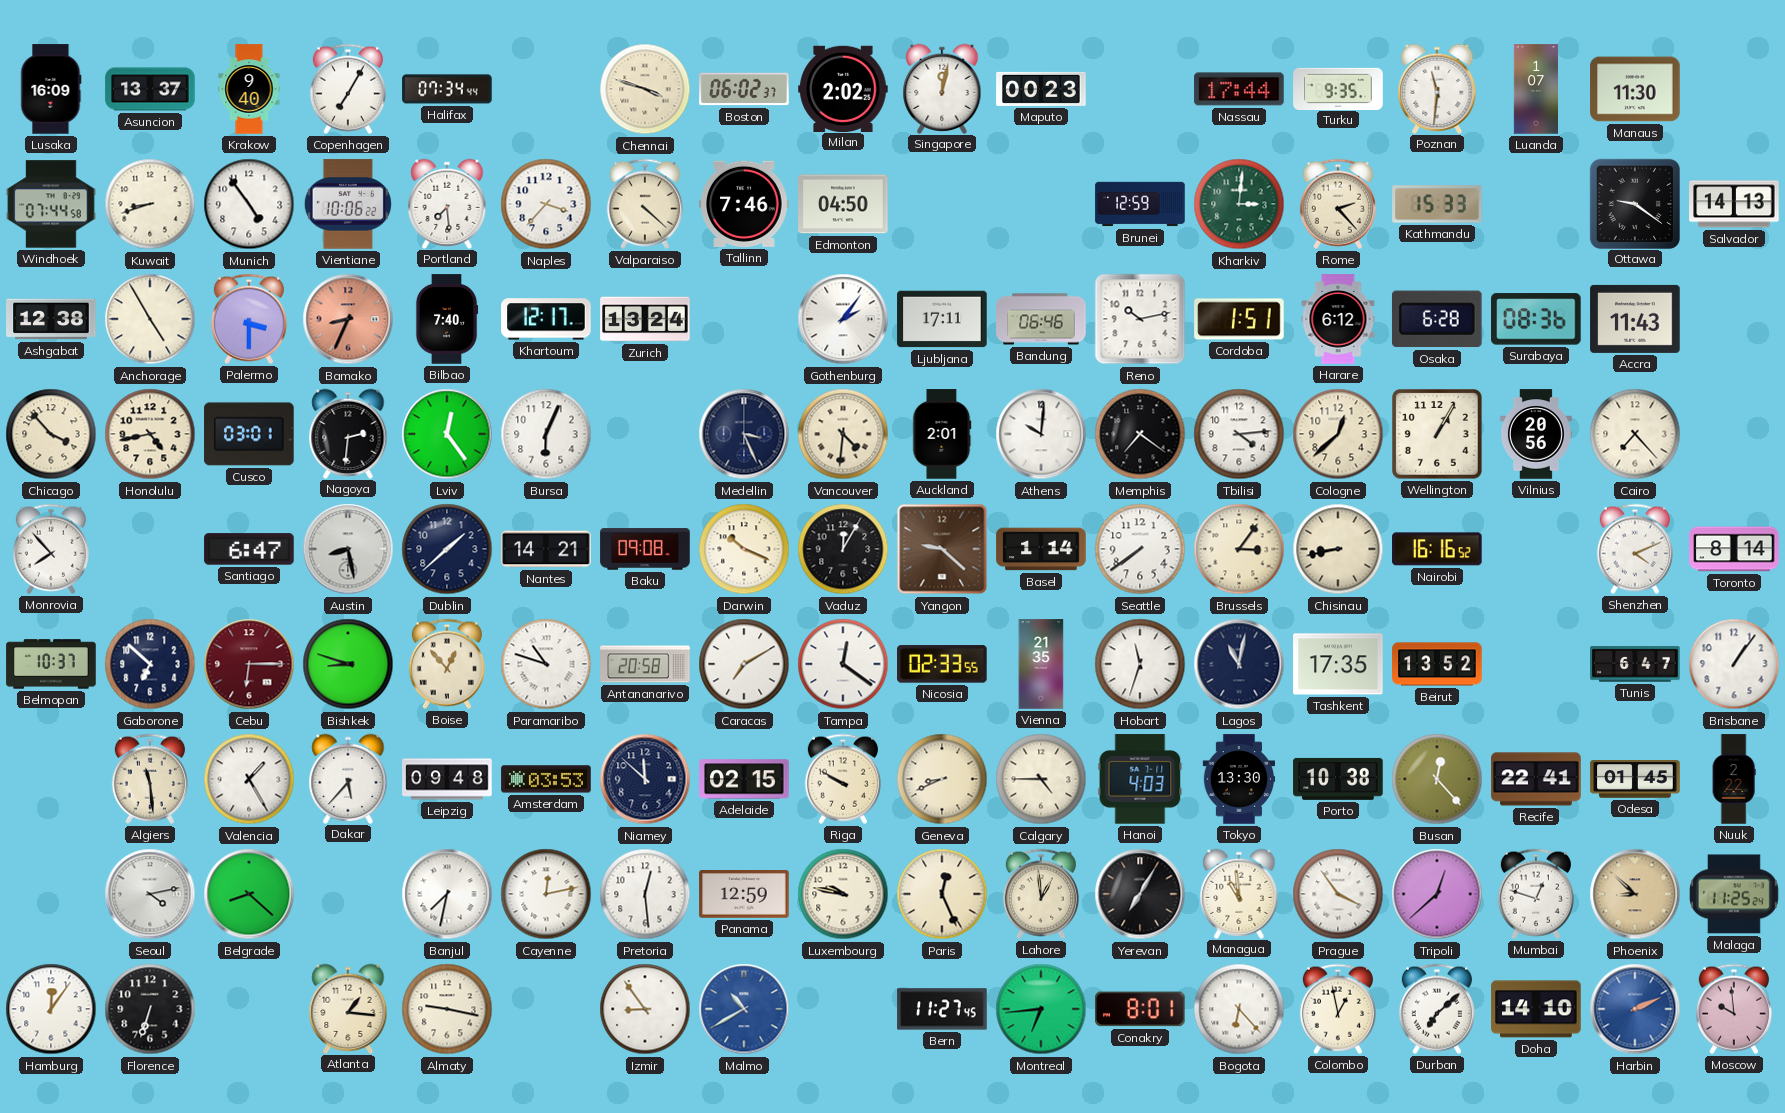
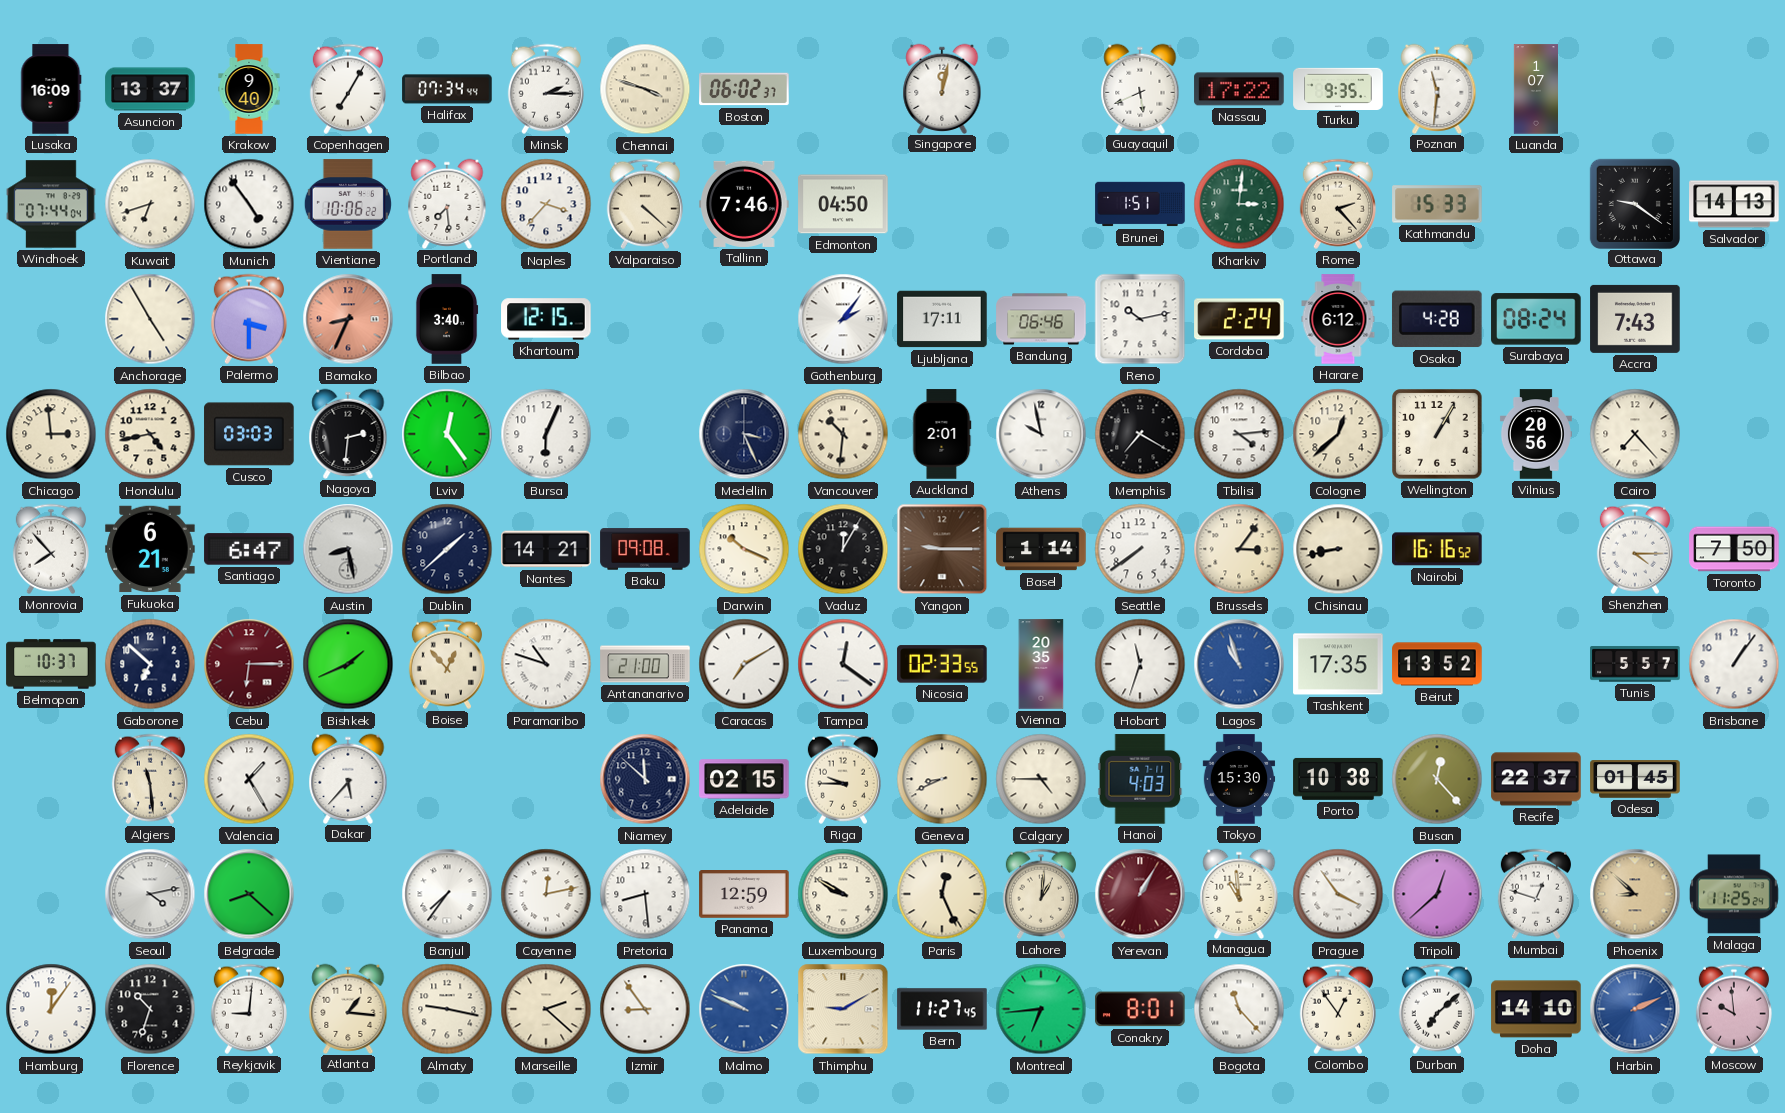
Minsk: none -> 2:15 (546, 89)
Milan: 2:02 -> none (843, 88)
Maputo: 00:23 -> none (1041, 89)
Guayaquil: none -> 5:41 (1140, 88)
Nassau: 17:44 -> 17:22 (1239, 89)
Manaus: 11:30 -> none (1635, 89)
Windhoek: 07:44:58 -> 07:44:04 (51, 204)
Kuwait: 8:42 -> 6:42 (150, 204)
Brunei: 12:59 -> 1:51 (1140, 204)
Ashgabat: 12:38 -> none (51, 319)
Bilbao: 7:40 -> 3:40 (447, 319)
Khartoum: 12:17 -> 12:15 (546, 319)
Zurich: 13:24 -> none (645, 319)
Cordoba: 1:51 -> 2:24 (1239, 319)
Osaka: 6:28 -> 4:28 (1437, 319)
Surabaya: 08:36 -> 08:24 (1536, 319)
Accra: 11:43 -> 7:43 (1635, 319)
Chicago: 3:53 -> 2:59 (51, 434)
Cusco: 03:01 -> 03:03 (249, 434)
Vancouver: 4:31 -> 10:31 (843, 434)
Athens: 10:01 -> 9:58 (1041, 434)
Memphis: 7:21 -> 7:20 (1140, 434)
Fukuoka: none -> 6:21 (150, 549)
Yangon: 9:22 -> 9:15 (942, 549)
Shenzhen: 4:11 -> 4:15 (1635, 549)
Toronto: 8:14 -> 7:50 (1734, 549)
Bishkek: 8:48 -> 1:41 (348, 664)
Antananarivo: 20:58 -> 21:00 (645, 664)
Vienna: 21:35 -> 20:35 (1041, 664)
Lagos: 11:02 -> 10:57 (1239, 664)
Lagos dial: navy -> blue (1239, 664)
Tunis: 6:47 -> 5:57 (1635, 664)
Leipzig: 09:48 -> none (447, 779)
Amsterdam: 03:53 -> none (546, 779)
Riga: 9:50 -> 9:45 (843, 779)
Tokyo: 13:30 -> 15:30 (1239, 779)
Recife: 22:41 -> 22:37 (1536, 779)
Nuuk: 2:22 -> none (1734, 779)
Banjul: 7:32 -> 7:36 (447, 894)
Pretoria: 12:29 -> 8:29 (645, 894)
Luxembourg: 9:47 -> 9:50 (843, 894)
Lahore: 12:59 -> 1:01 (1041, 894)
Yerevan: 7:05 -> 1:05 (1140, 894)
Yerevan dial: black -> burgundy (1140, 894)
Florence: 6:33 -> 10:33 (150, 1009)
Reykjavik: none -> 9:01 (249, 1009)
Marseille: none -> 2:22 (546, 1009)
Malmo: 10:40 -> 9:49 (744, 1009)
Thimphu: none -> 9:10 (843, 1009)
Bogota: 6:23 -> 11:23 (1239, 1009)
Colombo: 12:58 -> 12:54 (1338, 1009)
